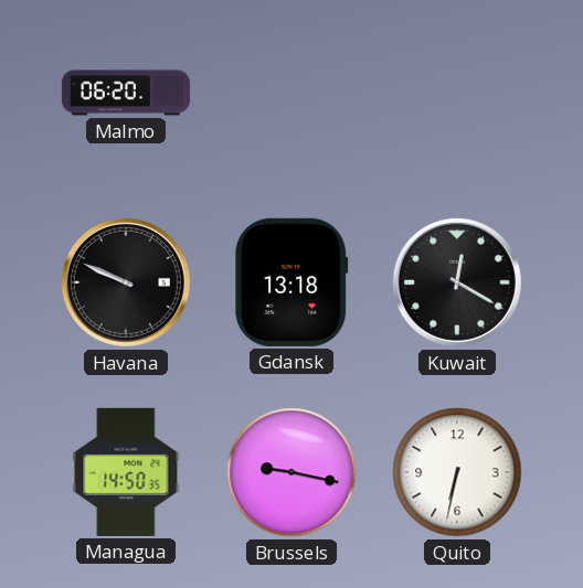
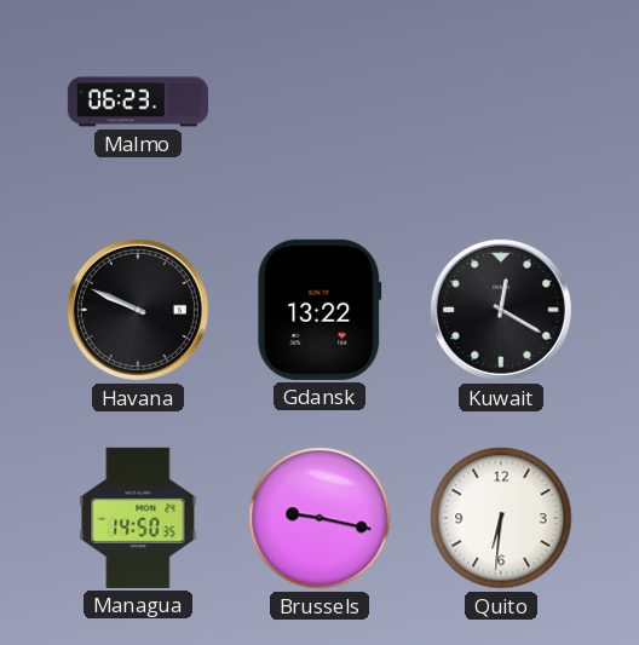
Malmo: 06:20 -> 06:23 (138, 102)
Gdansk: 13:18 -> 13:22 (319, 310)
Quito: 6:32 -> 6:31 (501, 518)
